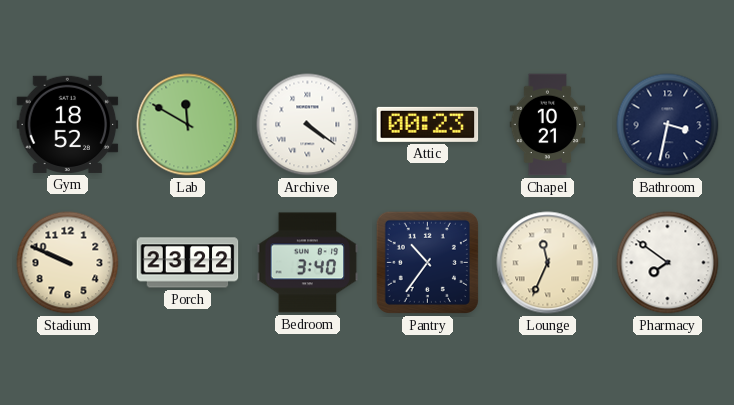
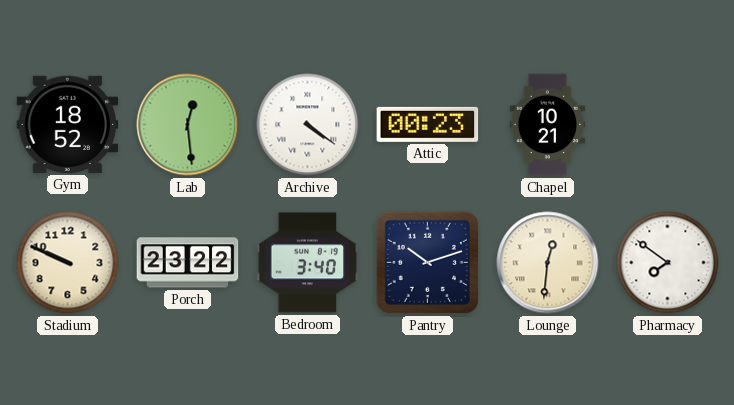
Lab: 11:50 -> 12:29 (188, 125)
Bathroom: 3:32 -> none (668, 125)
Pantry: 10:36 -> 10:12 (427, 262)
Lounge: 11:34 -> 12:31 (548, 263)
